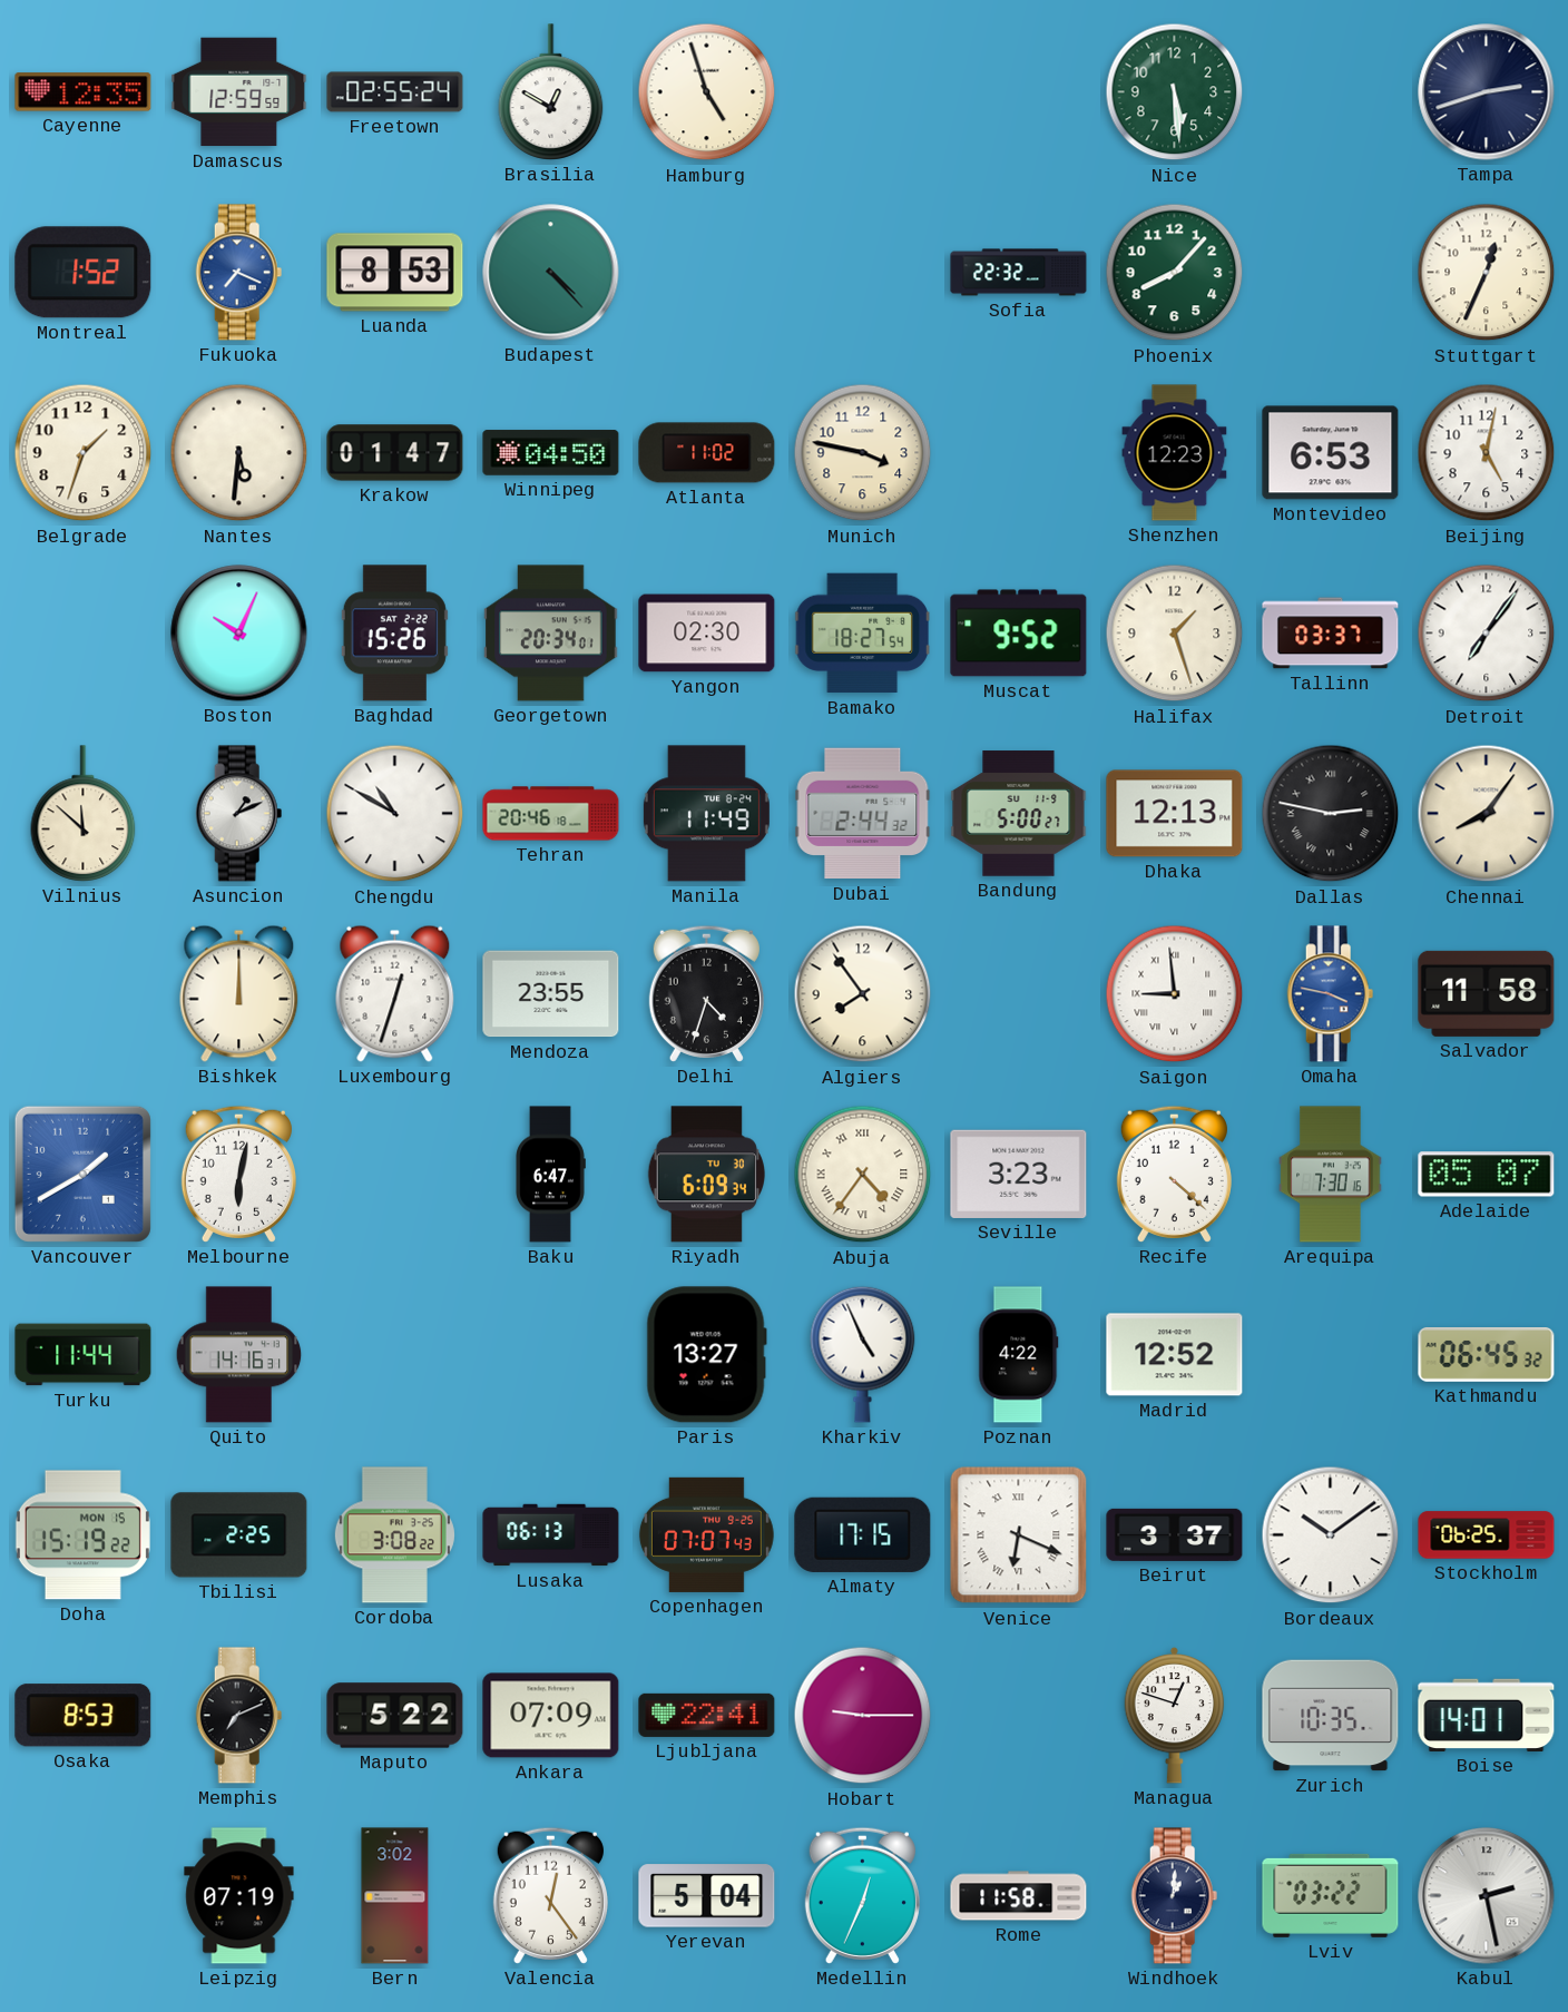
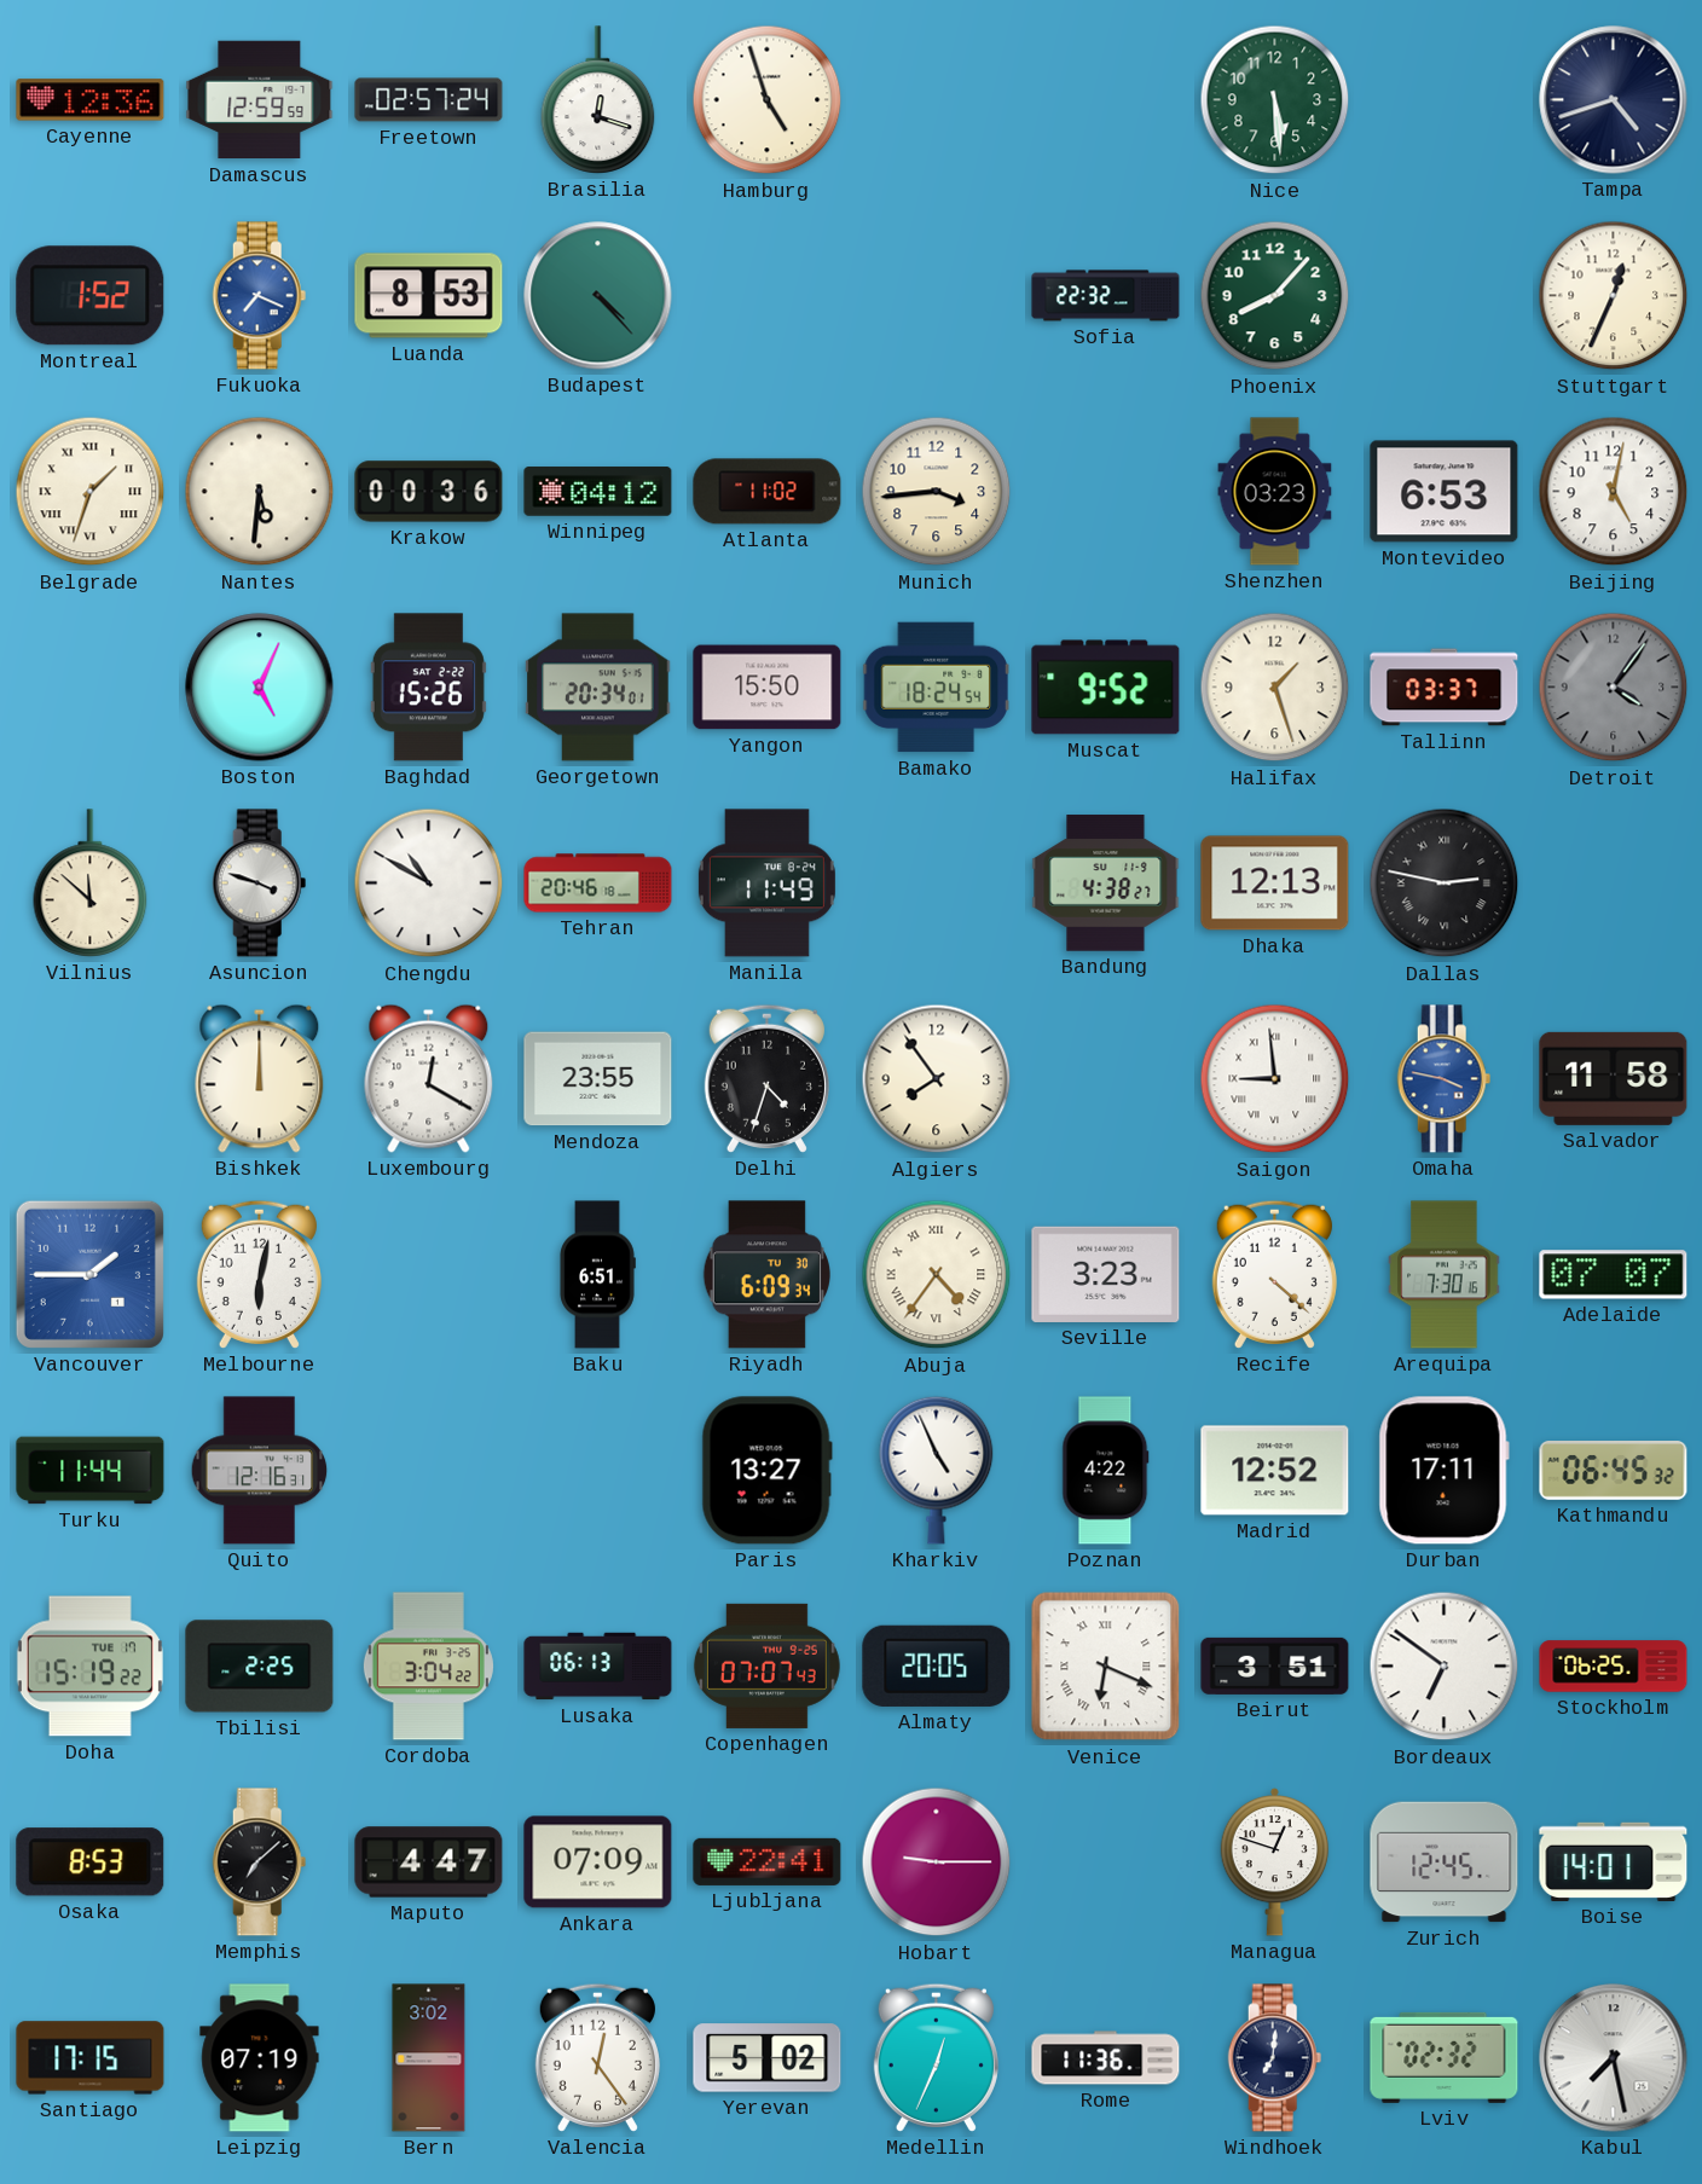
Cayenne: 12:35 -> 12:36 (91, 100)
Freetown: 02:55 -> 02:57 (429, 100)
Brasilia: 12:50 -> 12:18 (598, 100)
Tampa: 2:42 -> 4:42 (1614, 100)
Belgrade numerals: Arabic -> Roman (91, 492)
Krakow: 01:47 -> 00:36 (429, 492)
Winnipeg: 04:50 -> 04:12 (598, 492)
Munich: 3:47 -> 3:44 (937, 492)
Shenzhen: 12:23 -> 03:23 (1275, 492)
Boston: 10:04 -> 5:04 (260, 688)
Yangon: 02:30 -> 15:50 (768, 688)
Bamako: 18:27 -> 18:24 (936, 688)
Detroit: 7:06 -> 4:06 (1614, 688)
Detroit dial: white -> grey (1614, 688)
Asuncion: 1:11 -> 3:48 (260, 884)
Dubai: 2:44 -> none (863, 814)
Bandung: 5:00 -> 4:38 (1106, 884)
Chennai: 8:06 -> none (1487, 814)
Luxembourg: 12:33 -> 12:20 (429, 1078)
Vancouver: 1:40 -> 1:45 (89, 1274)
Baku: 6:47 -> 6:51 (597, 1275)
Adelaide: 05:07 -> 07:07 (1614, 1275)
Quito: 14:16 -> 12:16 (260, 1471)
Durban: none -> 17:11 (1443, 1471)
Doha date: MON 15 -> TUE 17 (89, 1667)
Cordoba: 3:08 -> 3:04 (428, 1667)
Almaty: 17:15 -> 20:05 (937, 1665)
Beirut: 3:37 -> 3:51 (1275, 1665)
Bordeaux: 10:09 -> 6:51 (1445, 1667)
Memphis: 7:11 -> 7:08 (260, 1863)
Maputo: 5:22 -> 4:47 (429, 1863)
Zurich: 10:35 -> 12:45 (1445, 1863)
Santiago: none -> 17:15 (91, 2058)
Yerevan: 5:04 -> 5:02 (768, 2058)
Rome: 11:58 -> 11:36 (1106, 2058)
Windhoek: 1:01 -> 7:01 (1275, 2058)
Lviv: 03:22 -> 02:32 (1445, 2057)
Kabul: 2:28 -> 7:28 (1614, 2058)
